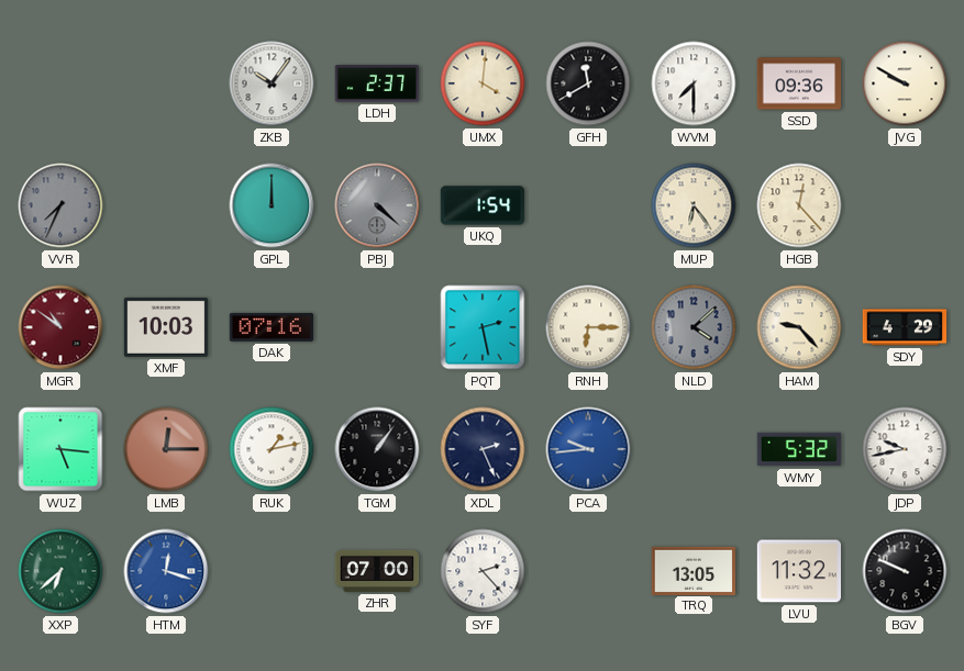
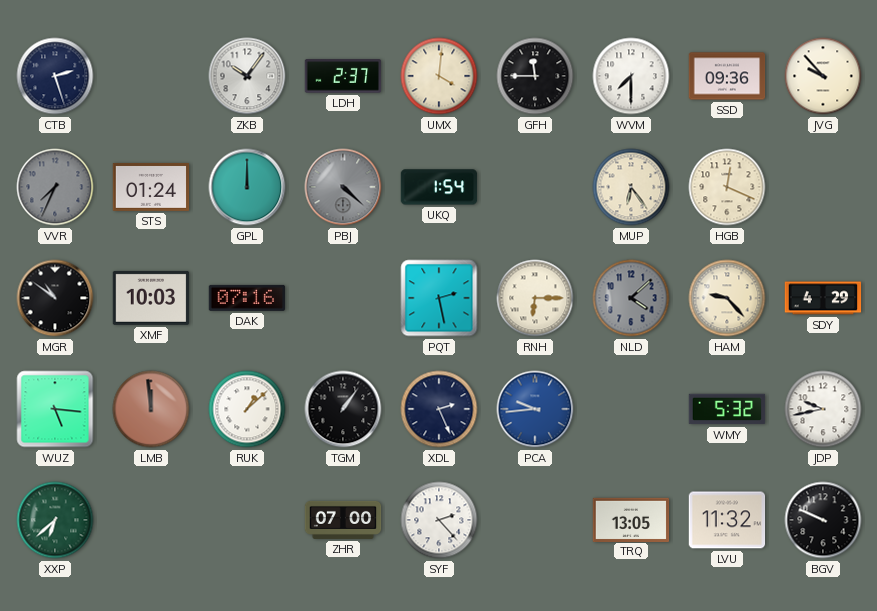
CTB: none -> 2:27 (55, 76)
GFH: 11:40 -> 11:45 (535, 76)
JVG: 9:50 -> 9:53 (823, 76)
STS: none -> 01:24 (151, 187)
HGB: 12:23 -> 12:19 (727, 187)
MGR dial: burgundy -> black (55, 298)
LMB: 12:15 -> 11:59 (151, 409)
RUK: 1:13 -> 1:08 (247, 409)
HTM: 12:18 -> none (166, 571)
